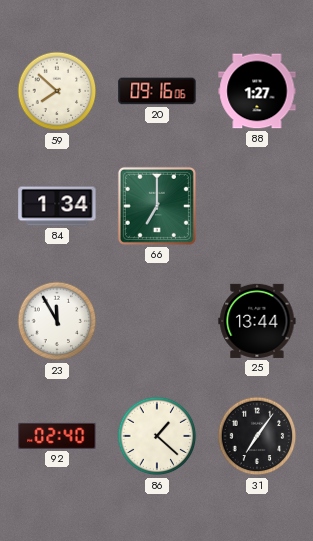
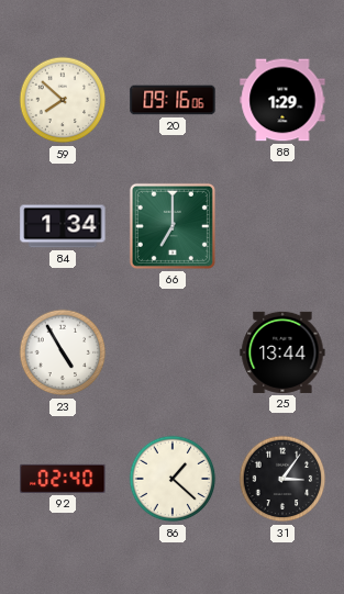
88: 1:27 -> 1:29 (282, 100)
23: 11:55 -> 4:55 (63, 352)
31: 7:06 -> 3:06 (282, 479)
